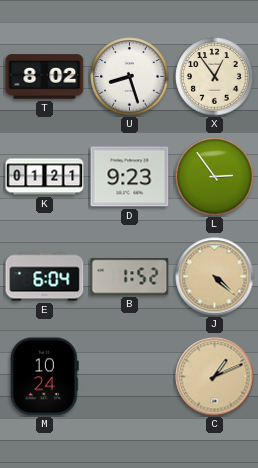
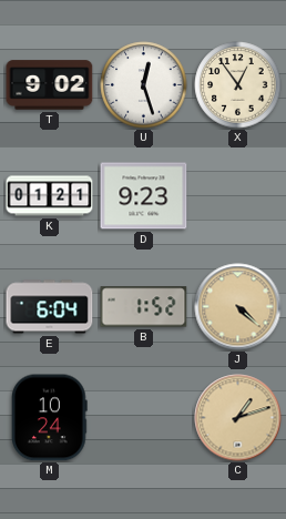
T: 8:02 -> 9:02 (50, 85)
U: 8:27 -> 12:27 (144, 85)
L: 2:54 -> none (215, 177)
C: 1:11 -> 1:12 (238, 418)
